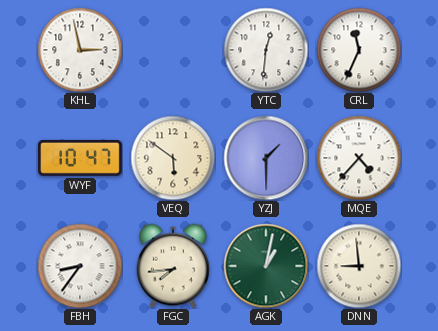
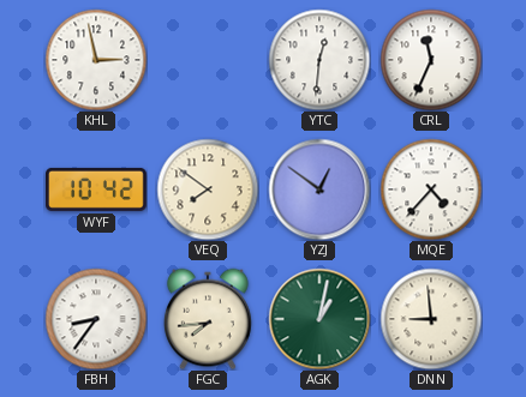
WYF: 10:47 -> 10:42 (97, 190)
VEQ: 5:51 -> 7:51 (208, 190)
YZJ: 1:30 -> 12:51 (319, 190)
